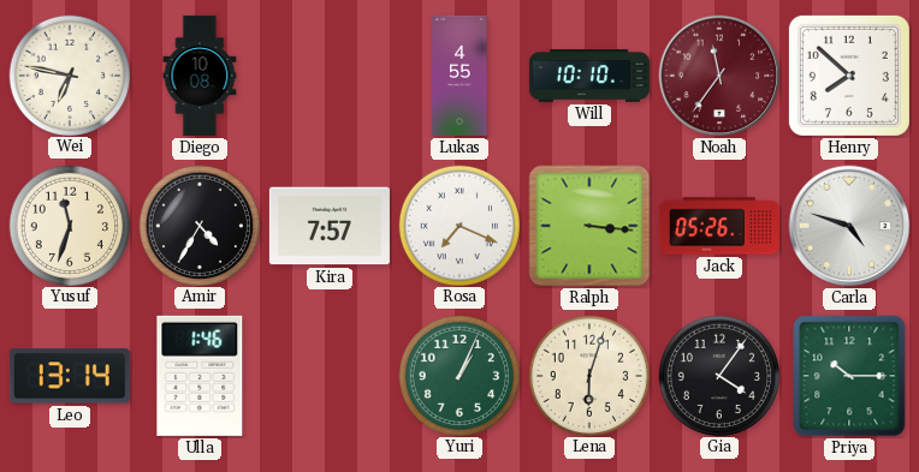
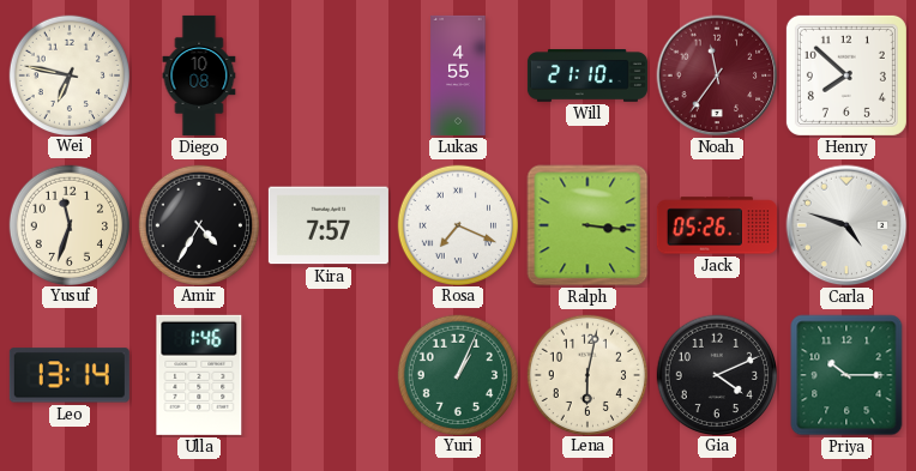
Will: 10:10 -> 21:10 (587, 76)
Lena: 6:03 -> 6:02 (586, 374)
Gia: 4:06 -> 4:11 (716, 374)
